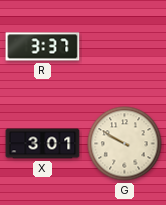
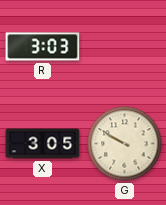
R: 3:37 -> 3:03 (43, 47)
X: 3:01 -> 3:05 (43, 144)
